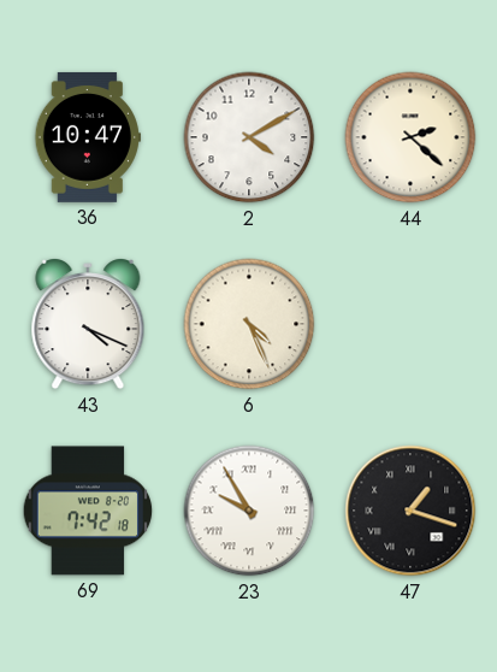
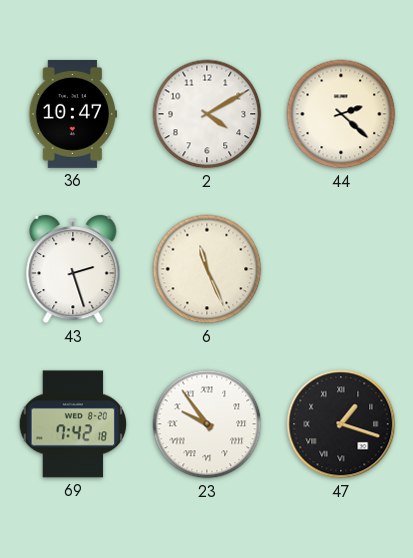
43: 4:19 -> 2:27 (73, 270)
6: 4:26 -> 11:26 (207, 269)
23: 9:55 -> 9:54 (207, 424)
